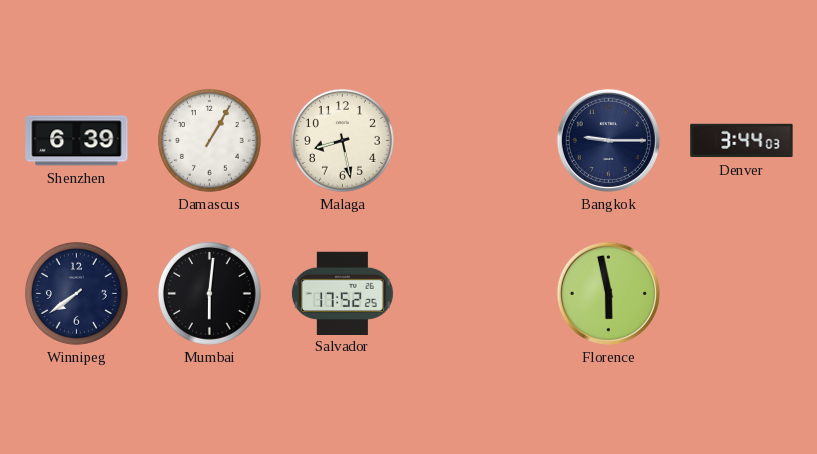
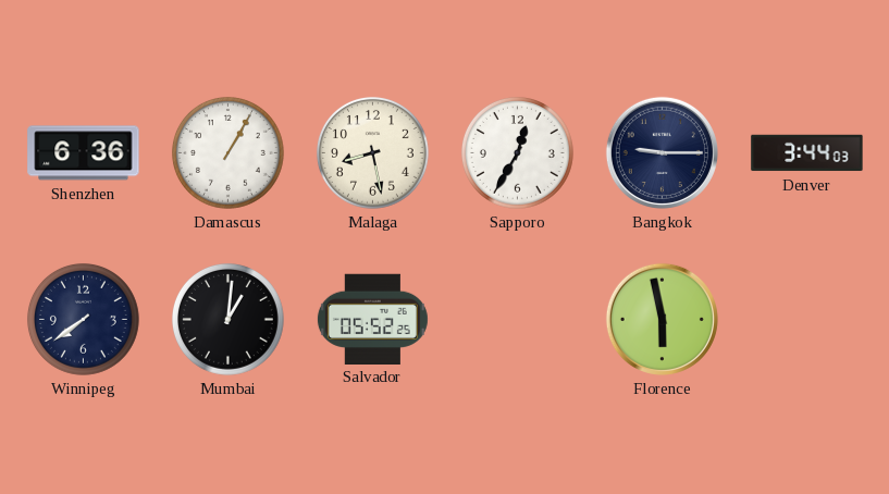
Shenzhen: 6:39 -> 6:36 (84, 153)
Sapporo: none -> 12:35 (517, 152)
Mumbai: 6:01 -> 1:01 (227, 319)
Salvador: 17:52 -> 05:52 (372, 319)
